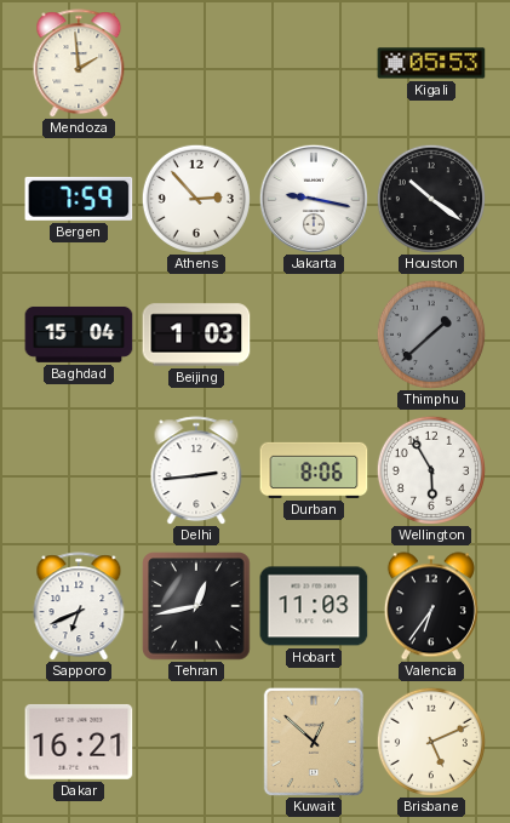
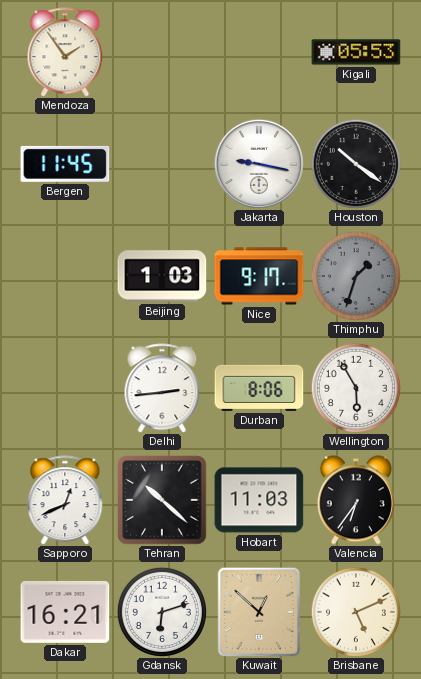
Mendoza: 1:59 -> 1:54 (65, 52)
Bergen: 7:59 -> 11:45 (65, 164)
Athens: 2:53 -> none (196, 199)
Baghdad: 15:04 -> none (79, 335)
Nice: none -> 9:17 (259, 276)
Thimphu: 1:38 -> 1:33 (356, 276)
Sapporo: 6:41 -> 12:41 (65, 500)
Tehran: 12:43 -> 10:22 (162, 500)
Gdansk: none -> 6:12 (162, 612)
